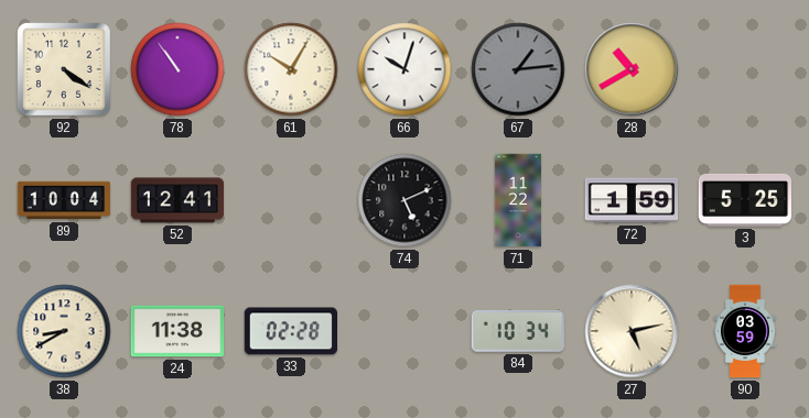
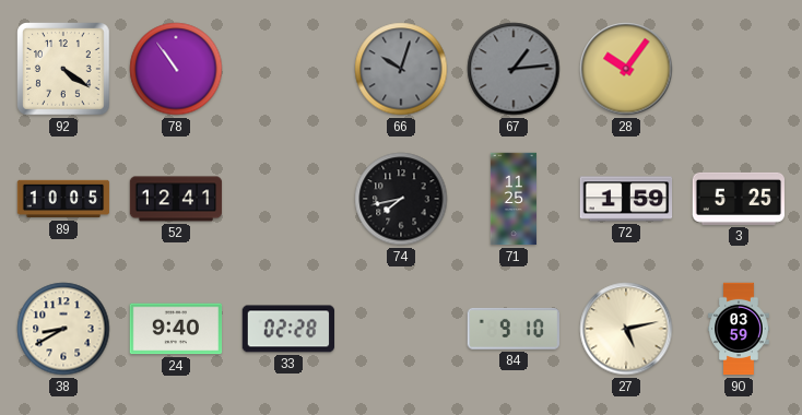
61: 10:05 -> none (291, 69)
66 dial: white -> grey (401, 69)
28: 10:40 -> 10:06 (626, 69)
89: 10:04 -> 10:05 (63, 199)
74: 5:11 -> 7:43 (401, 199)
71: 11:22 -> 11:25 (514, 199)
24: 11:38 -> 9:40 (176, 329)
84: 10:34 -> 9:10 (514, 329)
